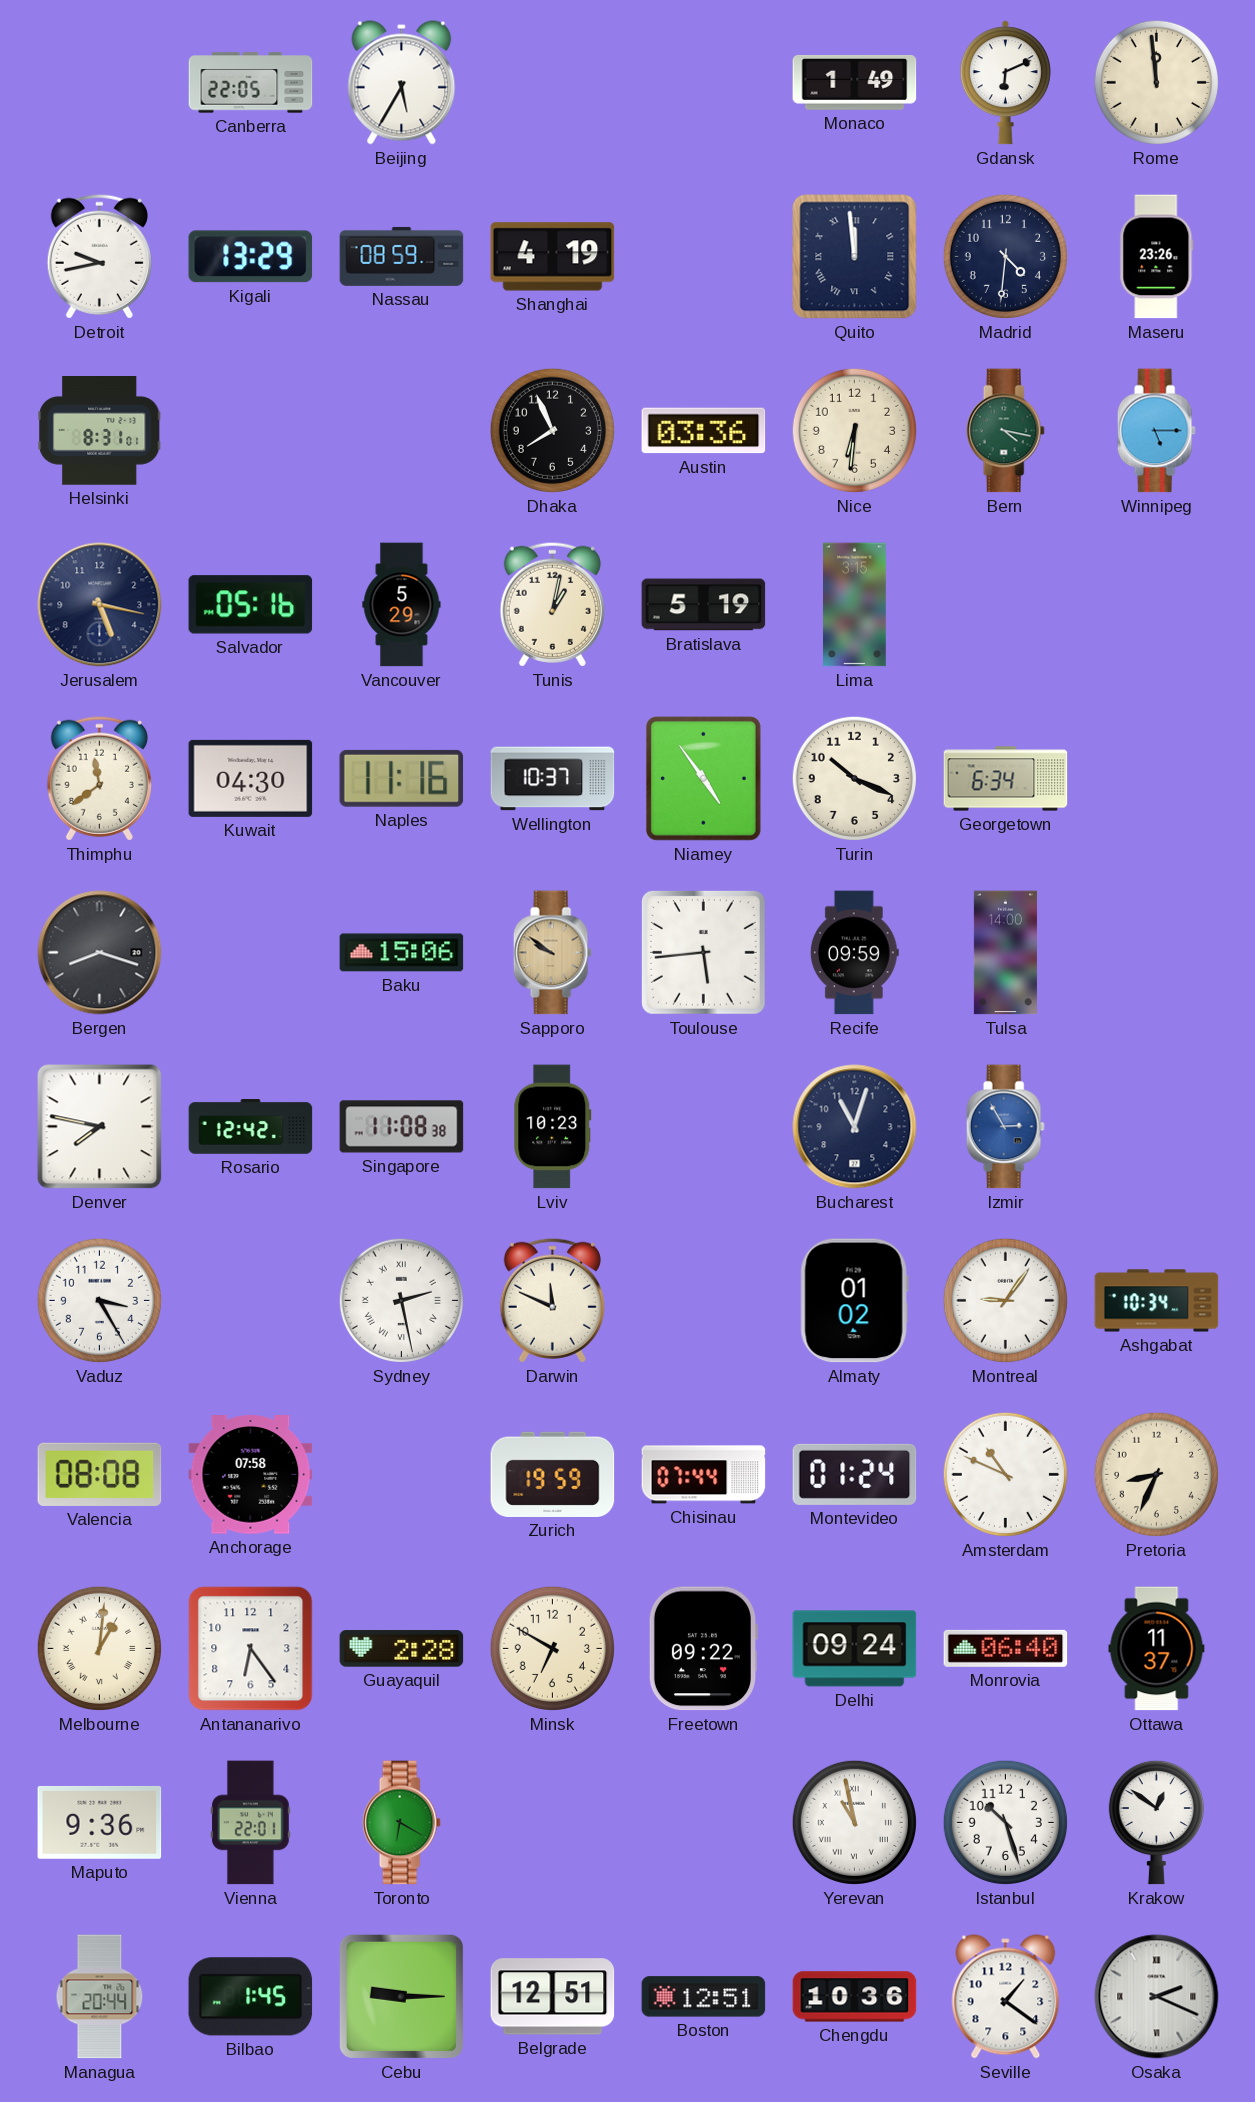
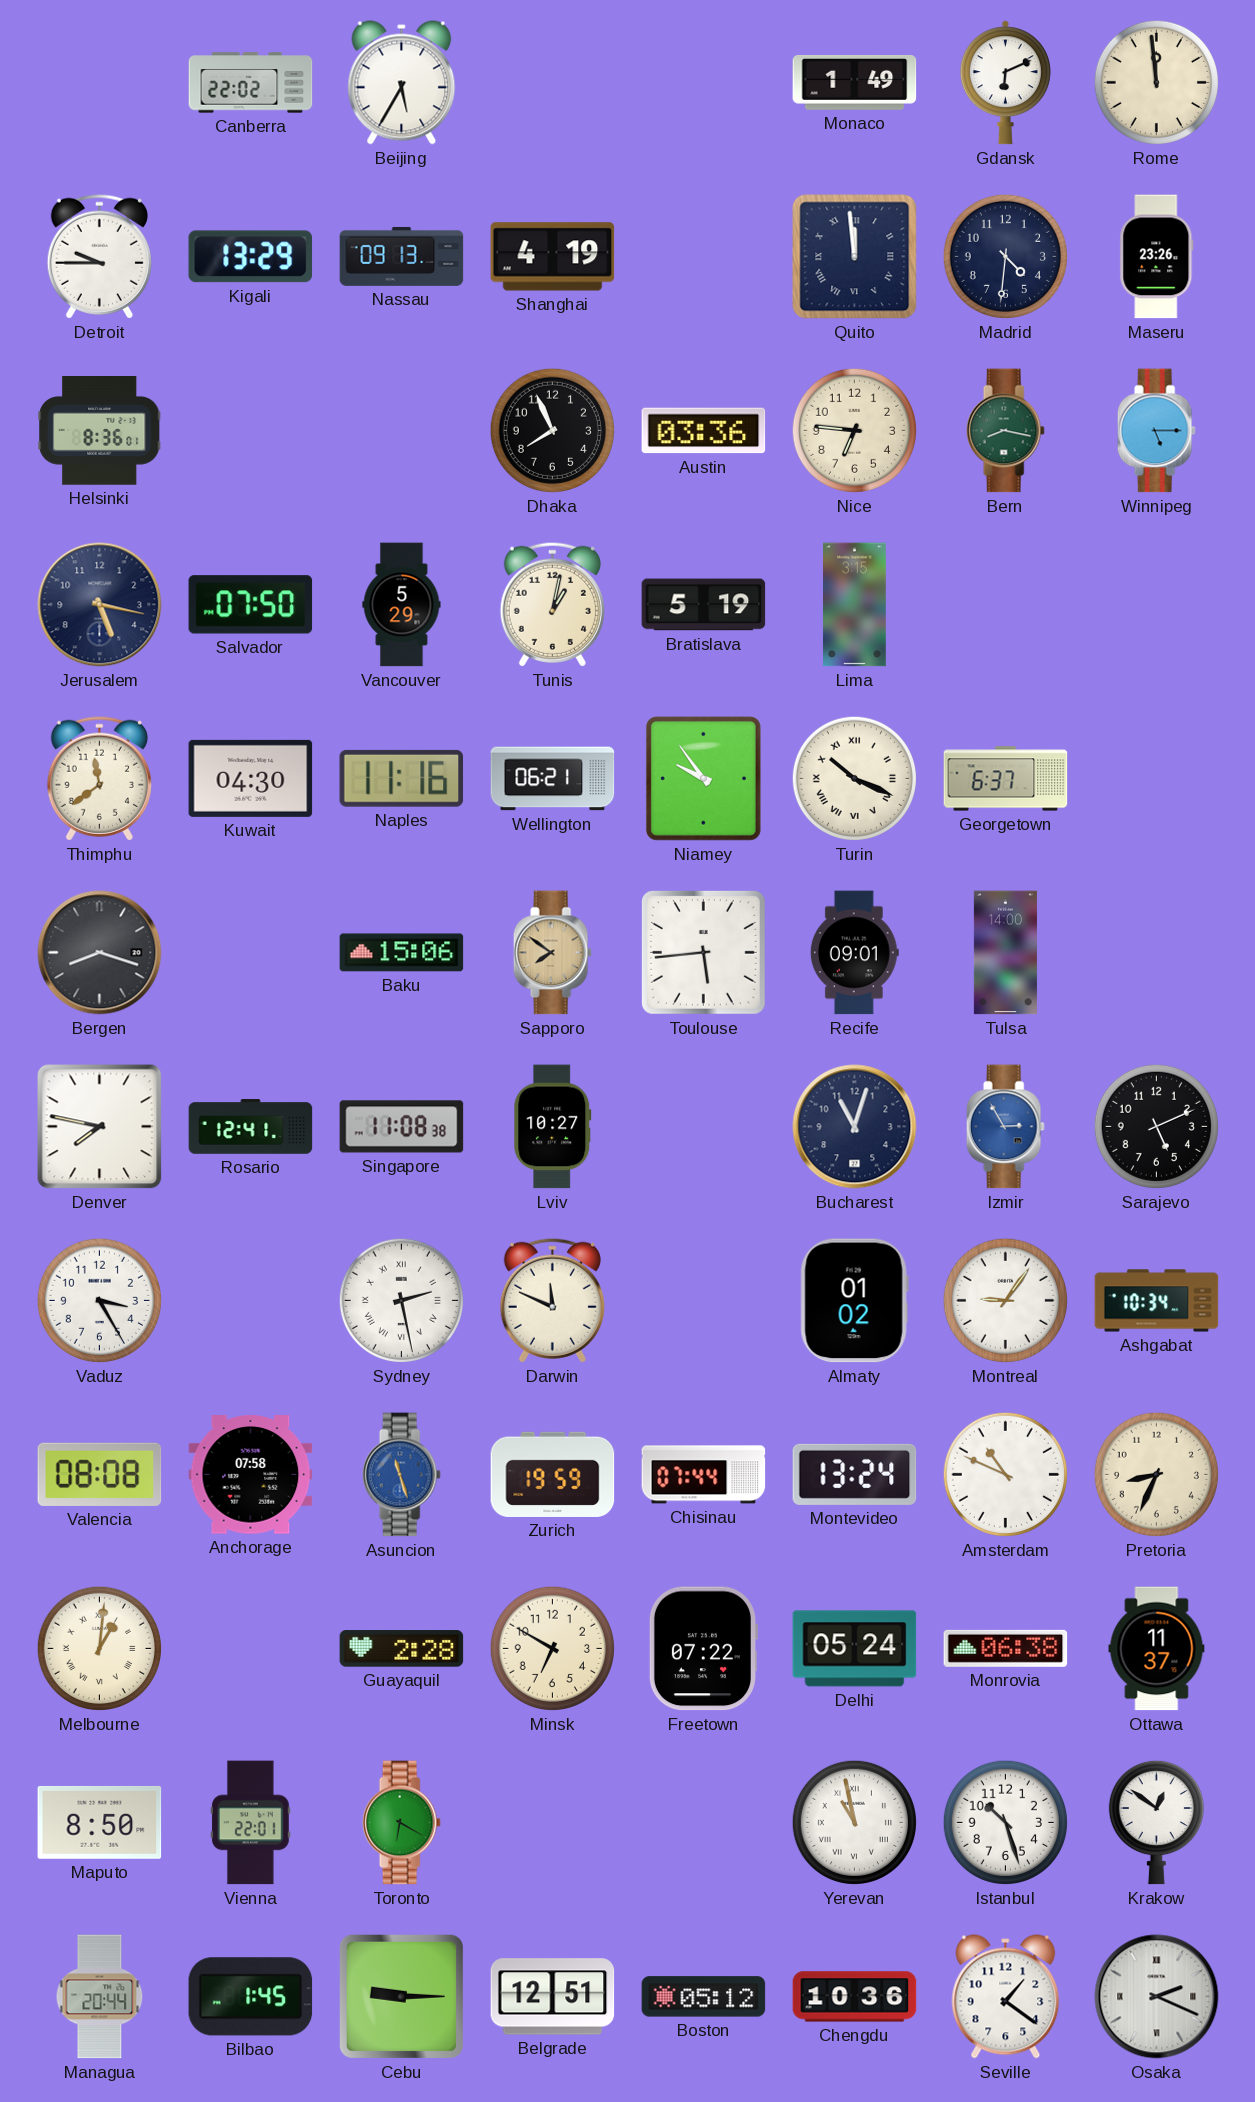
Canberra: 22:05 -> 22:02 (251, 83)
Detroit: 9:43 -> 9:45 (99, 256)
Nassau: 08:59 -> 09:13 (402, 256)
Helsinki: 8:31 -> 8:36 (100, 431)
Nice: 6:31 -> 6:46 (854, 430)
Bern: 4:17 -> 8:17 (1005, 431)
Salvador: 05:16 -> 07:50 (251, 605)
Wellington: 10:37 -> 06:21 (553, 779)
Niamey: 4:54 -> 9:54 (703, 778)
Turin numerals: Arabic -> Roman (854, 778)
Georgetown: 6:34 -> 6:37 (1006, 779)
Sapporo: 9:51 -> 7:51 (552, 953)
Recife: 09:59 -> 09:01 (854, 953)
Rosario: 12:42 -> 12:41 (251, 1127)
Lviv: 10:23 -> 10:27 (553, 1127)
Sarajevo: none -> 5:11 (1156, 1126)
Asuncion: none -> 11:27 (401, 1475)
Montevideo: 01:24 -> 13:24 (855, 1474)
Antananarivo: 6:24 -> none (251, 1649)
Freetown: 09:22 -> 07:22 (702, 1649)
Delhi: 09:24 -> 05:24 (855, 1649)
Monrovia: 06:40 -> 06:38 (1006, 1648)
Maputo: 9:36 -> 8:50 (100, 1822)
Boston: 12:51 -> 05:12 (704, 1997)
